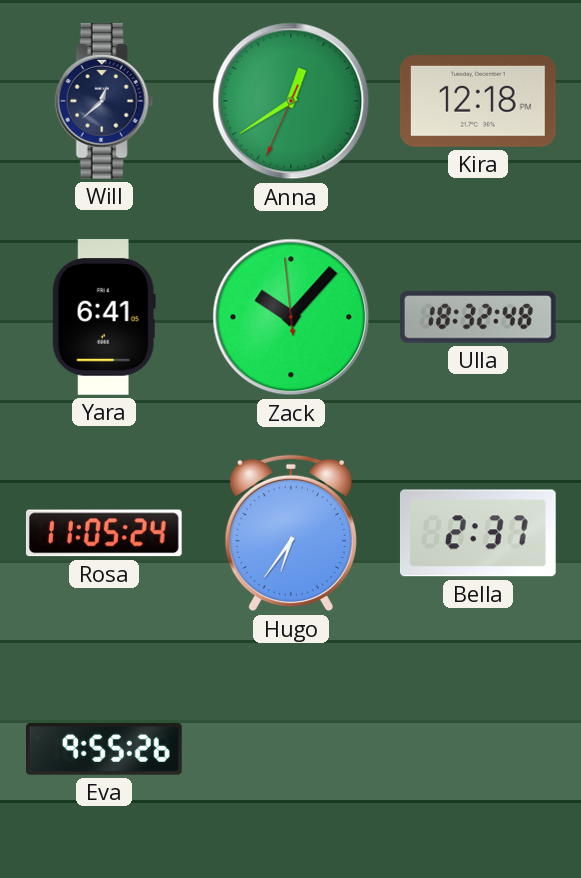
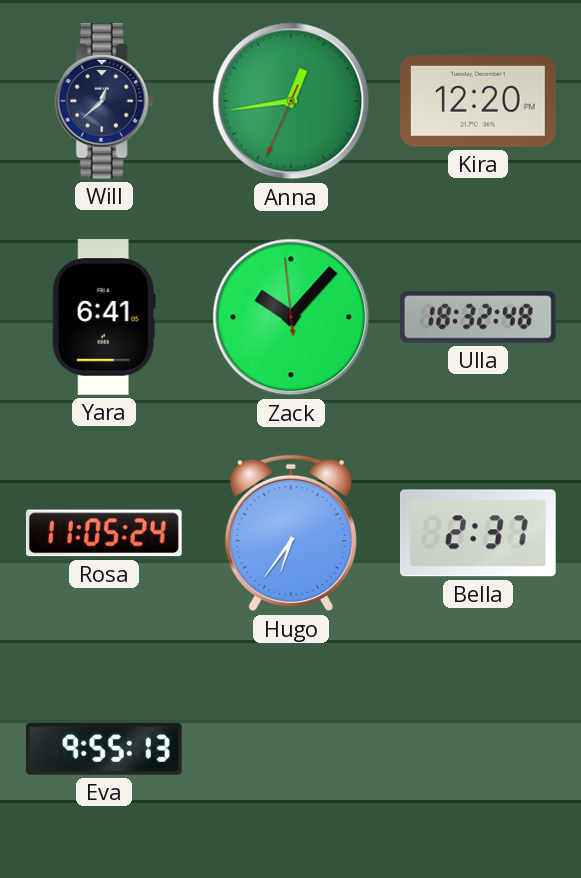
Anna: 12:39 -> 12:43 (291, 101)
Kira: 12:18 -> 12:20 (478, 102)
Eva: 9:55:26 -> 9:55:13 (105, 750)
